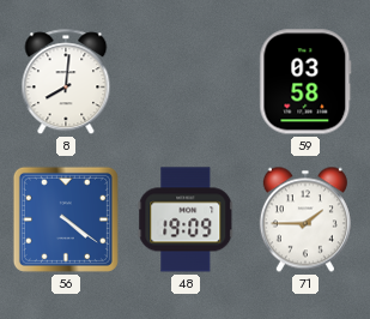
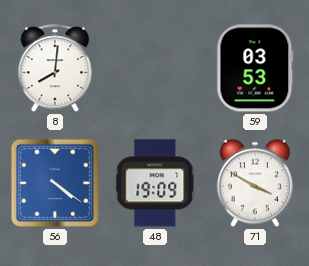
59: 03:58 -> 03:53 (255, 68)
71: 1:45 -> 3:50 (255, 183)
